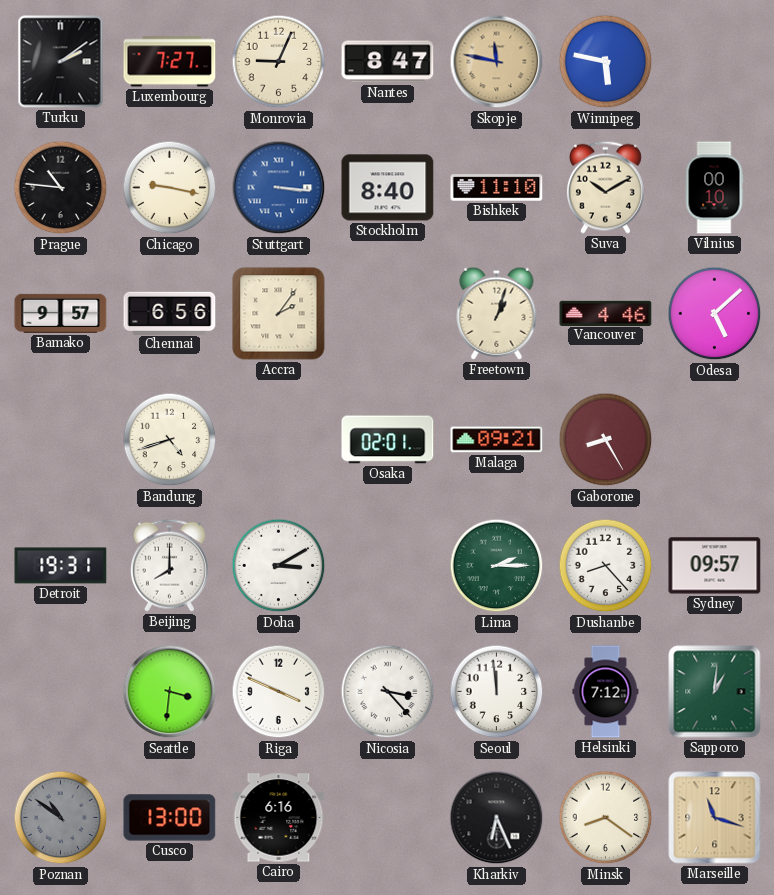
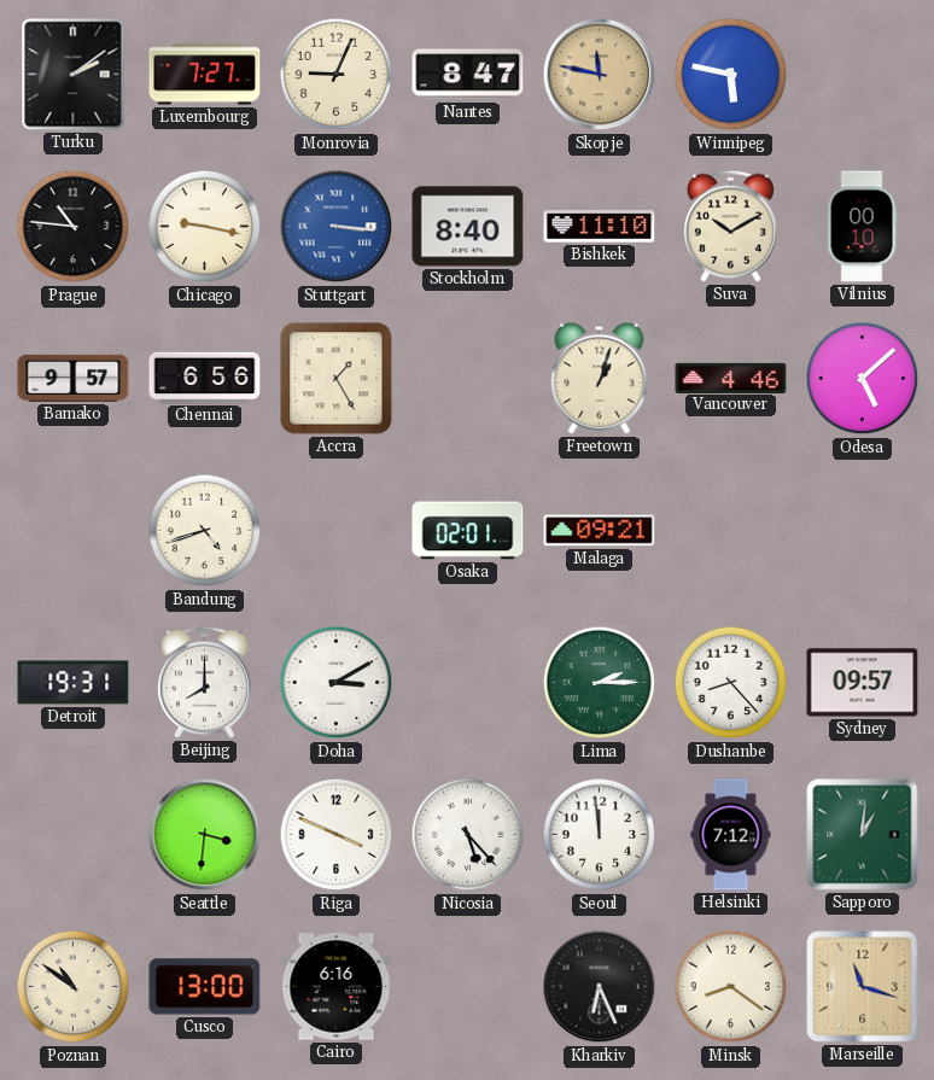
Accra: 2:06 -> 1:25 (337, 379)
Gaborone: 8:25 -> none (606, 440)
Nicosia: 3:23 -> 5:23 (468, 835)
Poznan dial: grey -> cream (74, 987)
